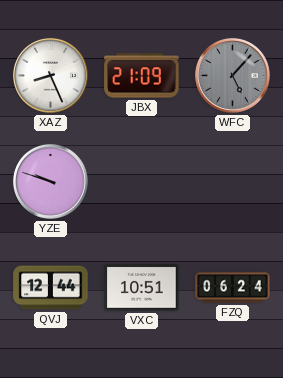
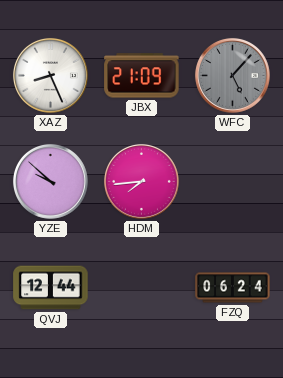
YZE: 9:48 -> 9:52 (50, 181)
HDM: none -> 7:44 (141, 181)
VXC: 10:51 -> none (142, 288)
